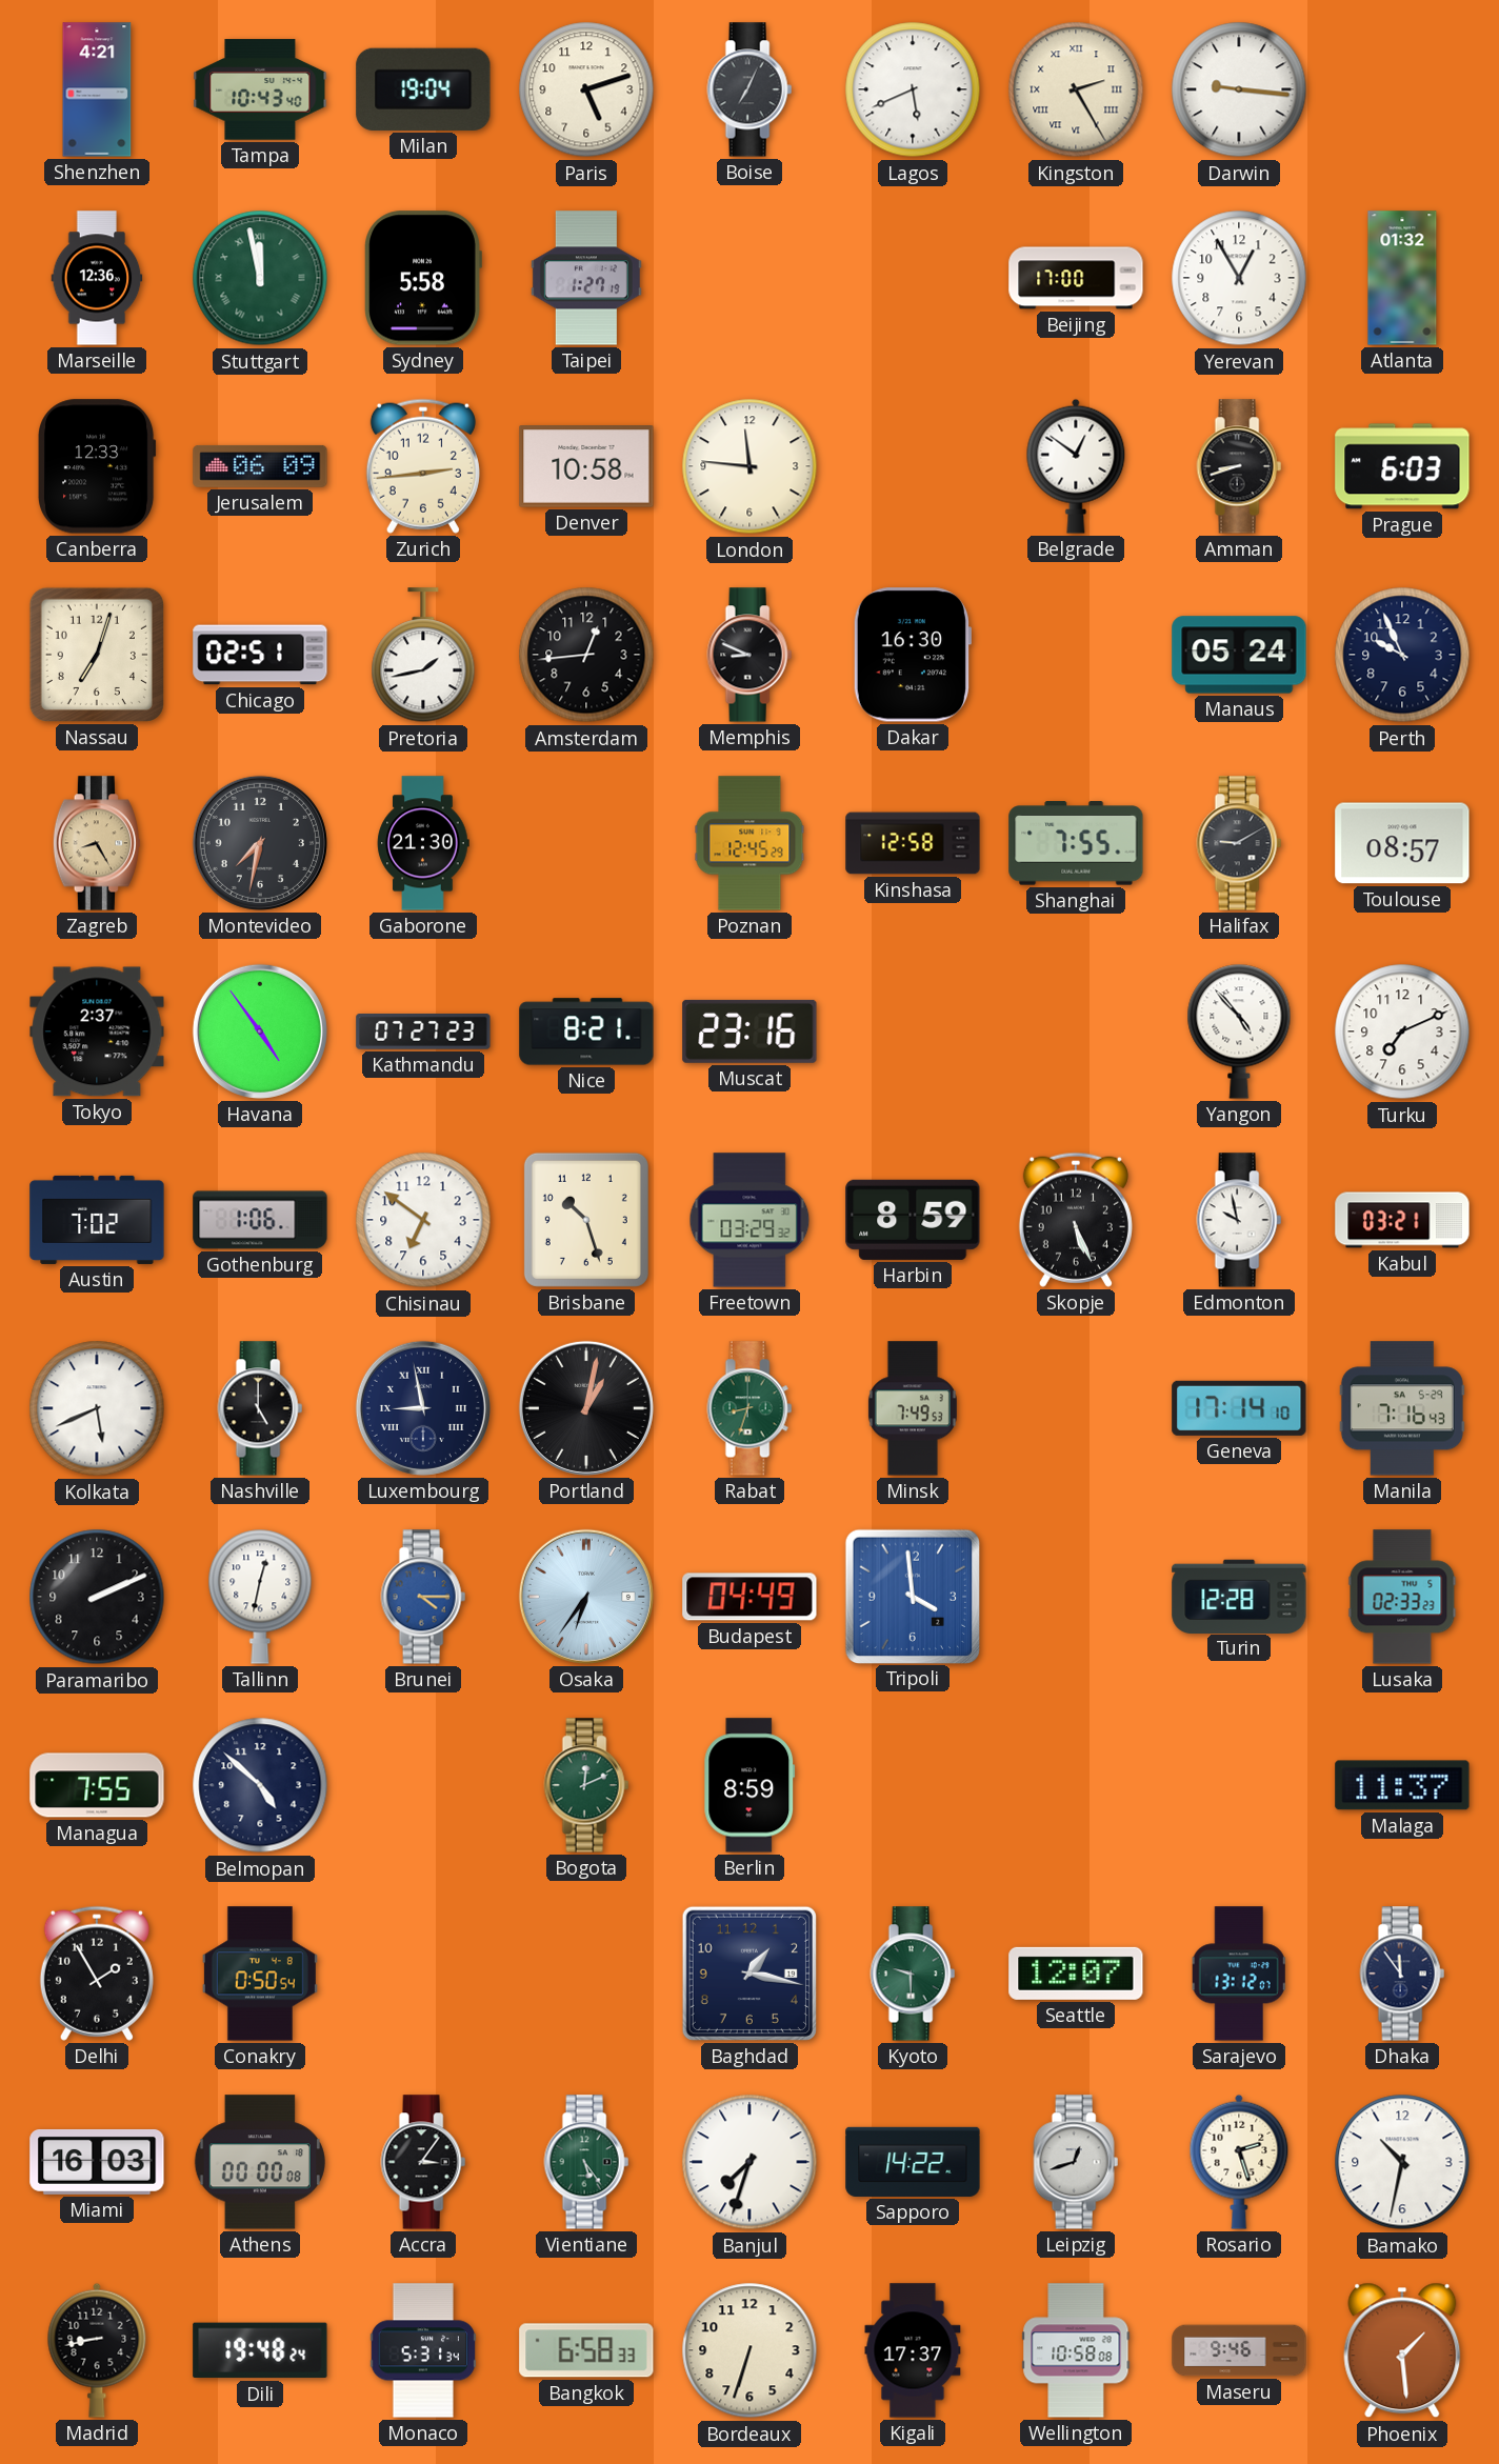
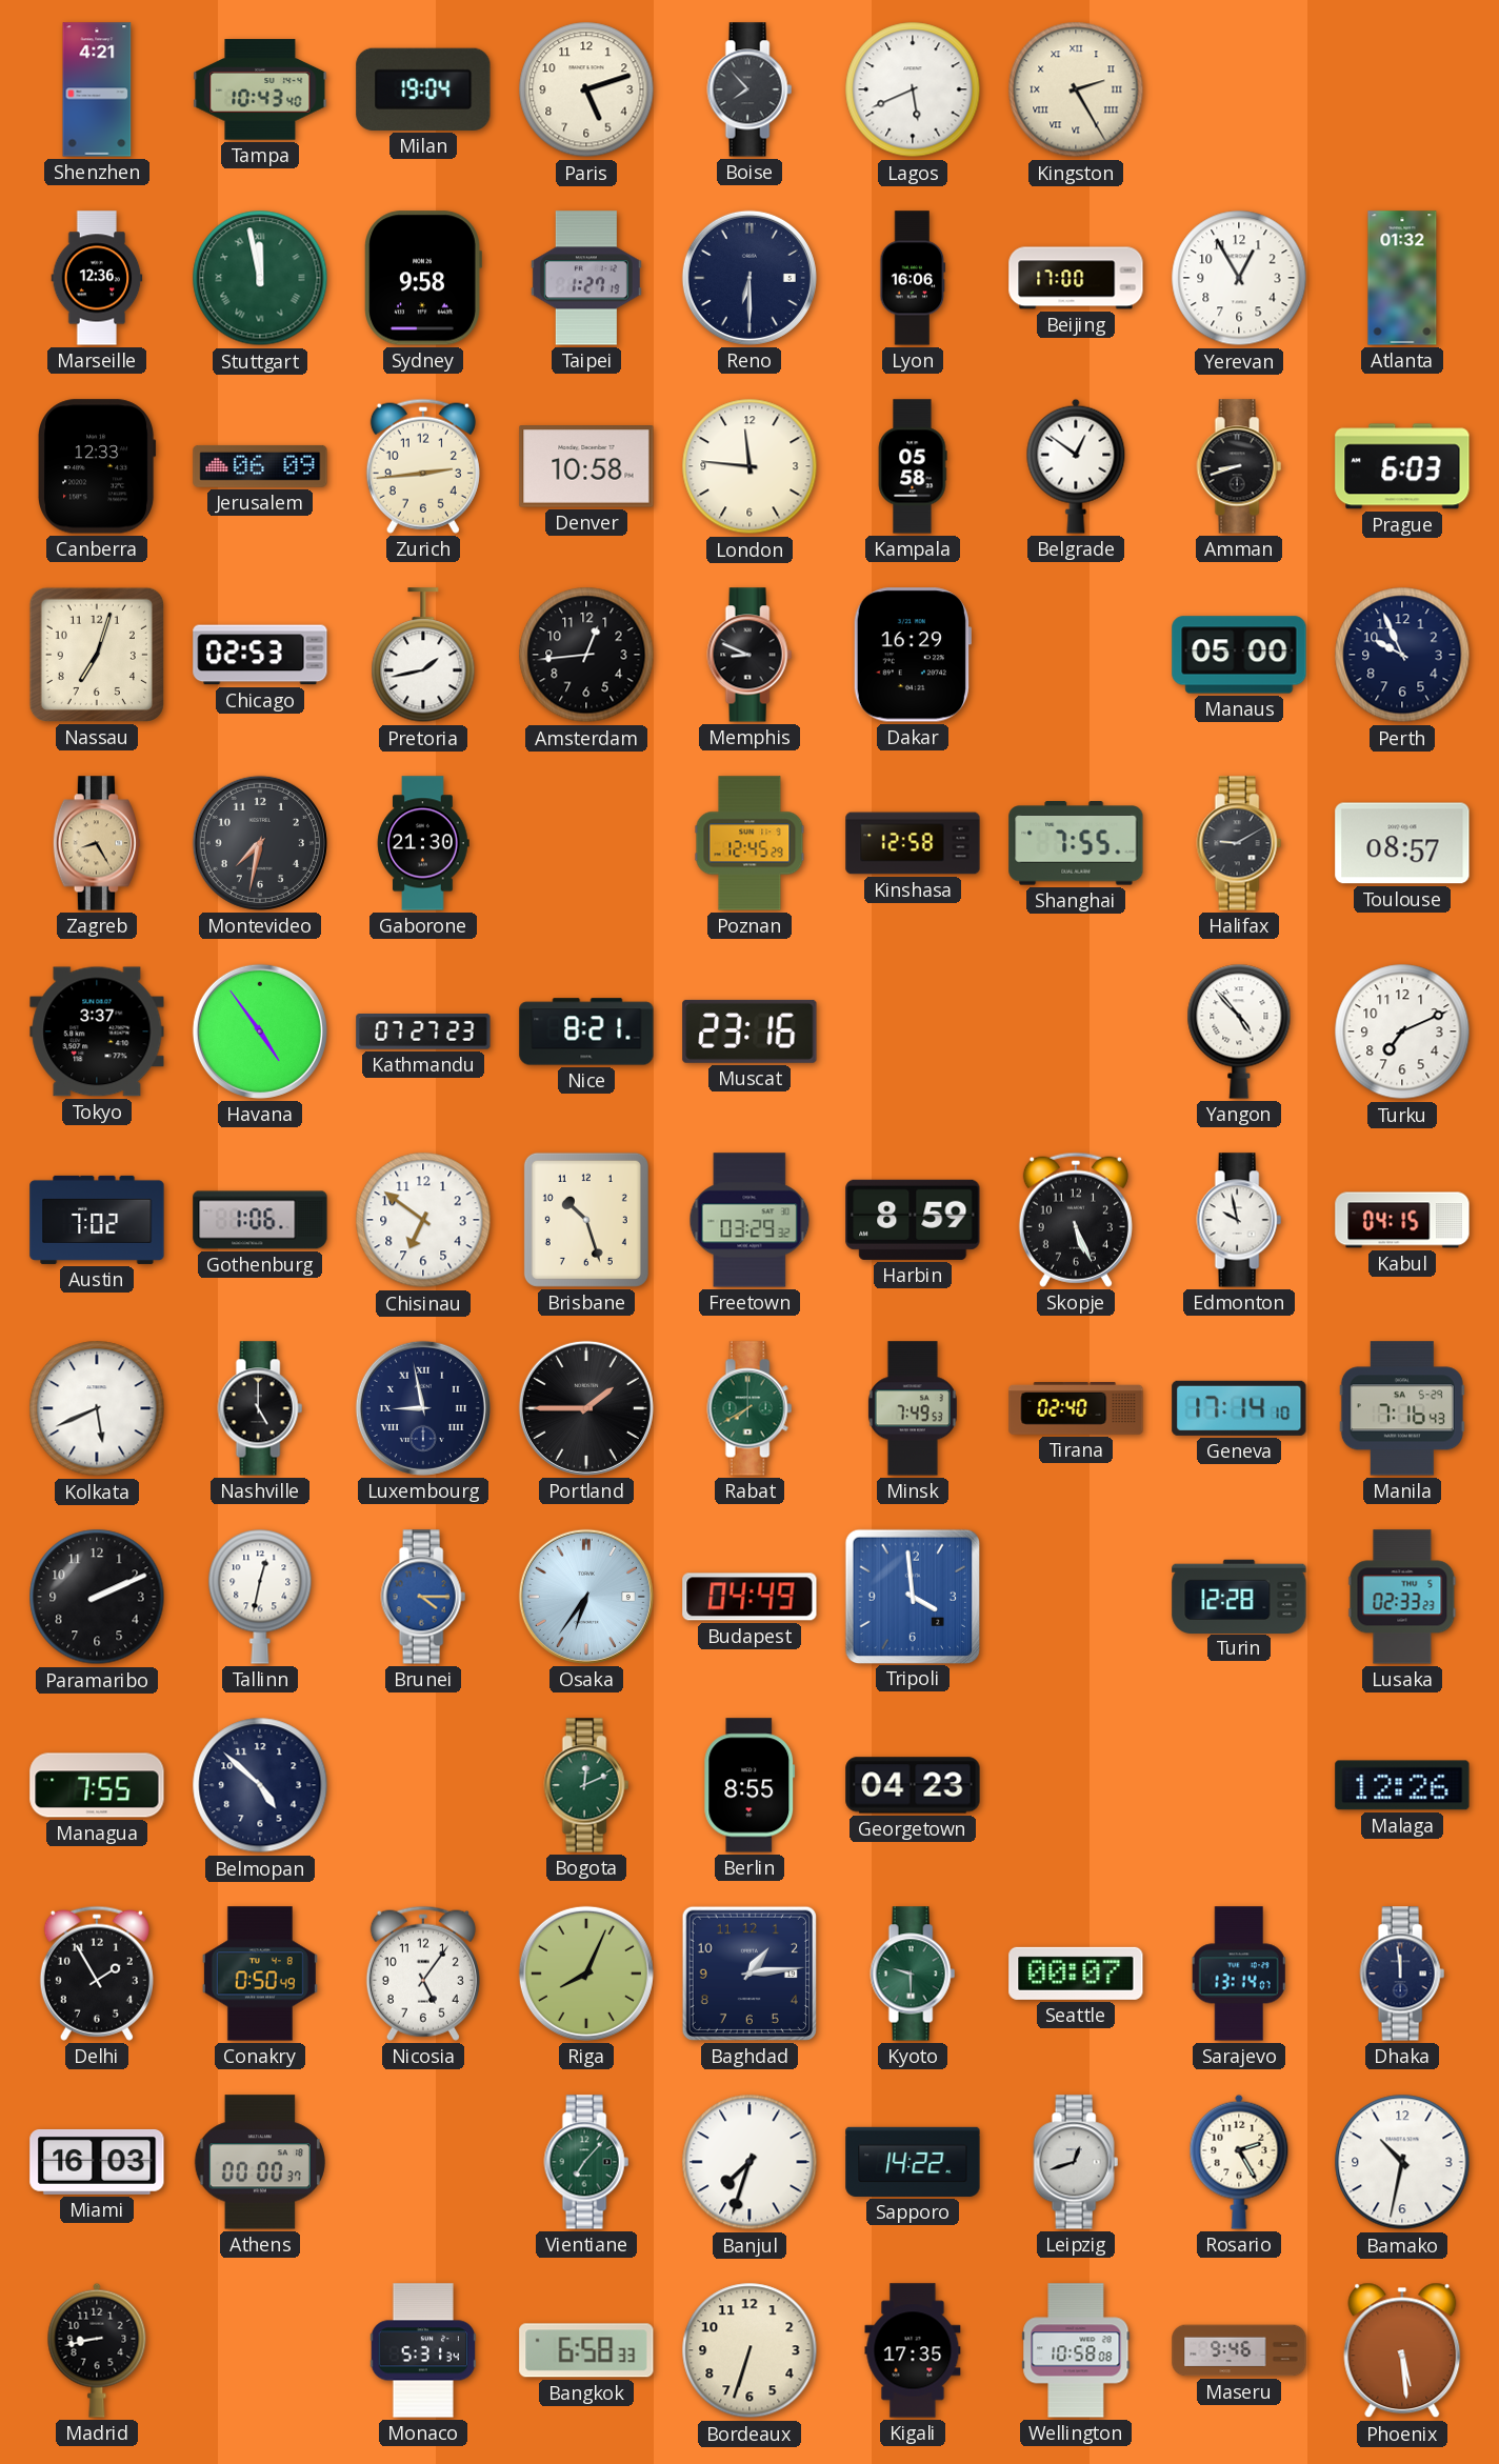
Boise: 7:04 -> 7:53 (749, 89)
Darwin: 9:16 -> none (1239, 89)
Sydney: 5:58 -> 9:58 (423, 278)
Reno: none -> 6:30 (749, 278)
Lyon: none -> 16:06 (913, 278)
Kampala: none -> 05:58 (913, 466)
Chicago: 02:51 -> 02:53 (260, 655)
Dakar: 16:30 -> 16:29 (912, 655)
Manaus: 05:24 -> 05:00 (1239, 655)
Tokyo: 2:37 -> 3:37 (97, 1031)
Kabul: 03:21 -> 04:15 (1402, 1220)
Portland: 1:02 -> 1:45 (586, 1408)
Rabat: 8:33 -> 7:40 (749, 1408)
Tirana: none -> 02:40 (1076, 1409)
Berlin: 8:59 -> 8:55 (749, 1785)
Georgetown: none -> 04:23 (913, 1785)
Malaga: 11:37 -> 12:26 (1402, 1785)
Conakry: 0:50:54 -> 0:50:49 (260, 1974)
Nicosia: none -> 5:06 (423, 1974)
Riga: none -> 8:04 (586, 1974)
Baghdad: 1:17 -> 1:14 (749, 1974)
Seattle: 12:07 -> 00:07 (1076, 1974)
Sarajevo: 13:12 -> 13:14 (1239, 1974)
Dhaka: 11:54 -> 11:59 (1402, 1974)
Athens: 00:00:08 -> 00:00:37 (260, 2162)
Accra: 3:06 -> none (423, 2162)
Vientiane: 5:24 -> 7:07 (586, 2162)
Rosario: 2:27 -> 2:25 (1239, 2162)
Dili: 19:48 -> none (260, 2350)
Kigali: 17:37 -> 17:35 (913, 2350)
Phoenix: 1:29 -> 5:29 (1402, 2350)
